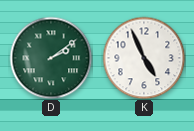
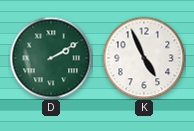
D: 2:09 -> 2:10 (51, 58)
